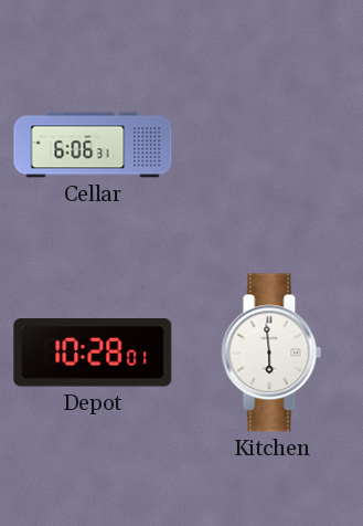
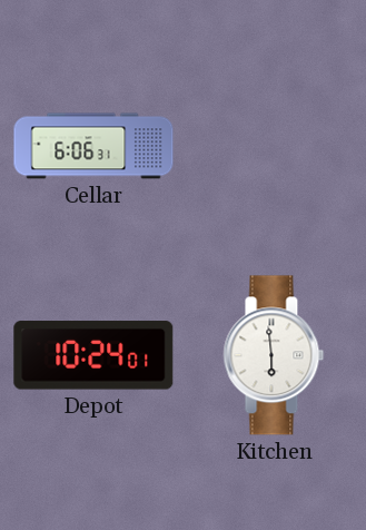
Depot: 10:28 -> 10:24 (93, 355)
